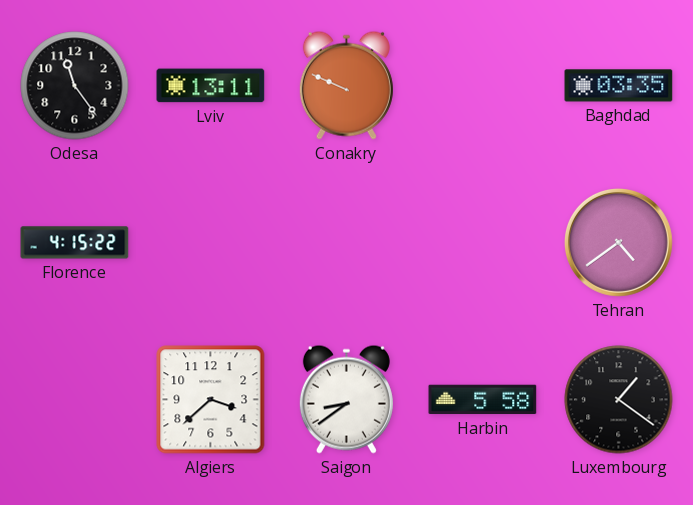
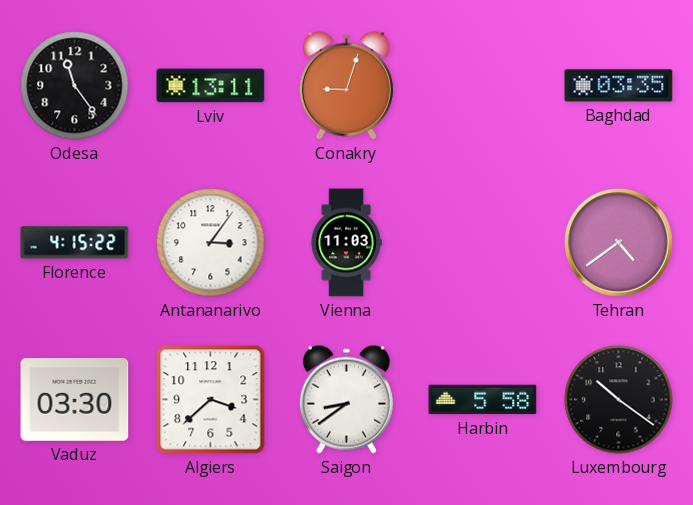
Conakry: 9:49 -> 9:03 (346, 85)
Antananarivo: none -> 3:06 (211, 243)
Vienna: none -> 11:03 (346, 243)
Vaduz: none -> 03:30 (75, 400)
Luxembourg: 1:21 -> 10:21 (619, 400)
